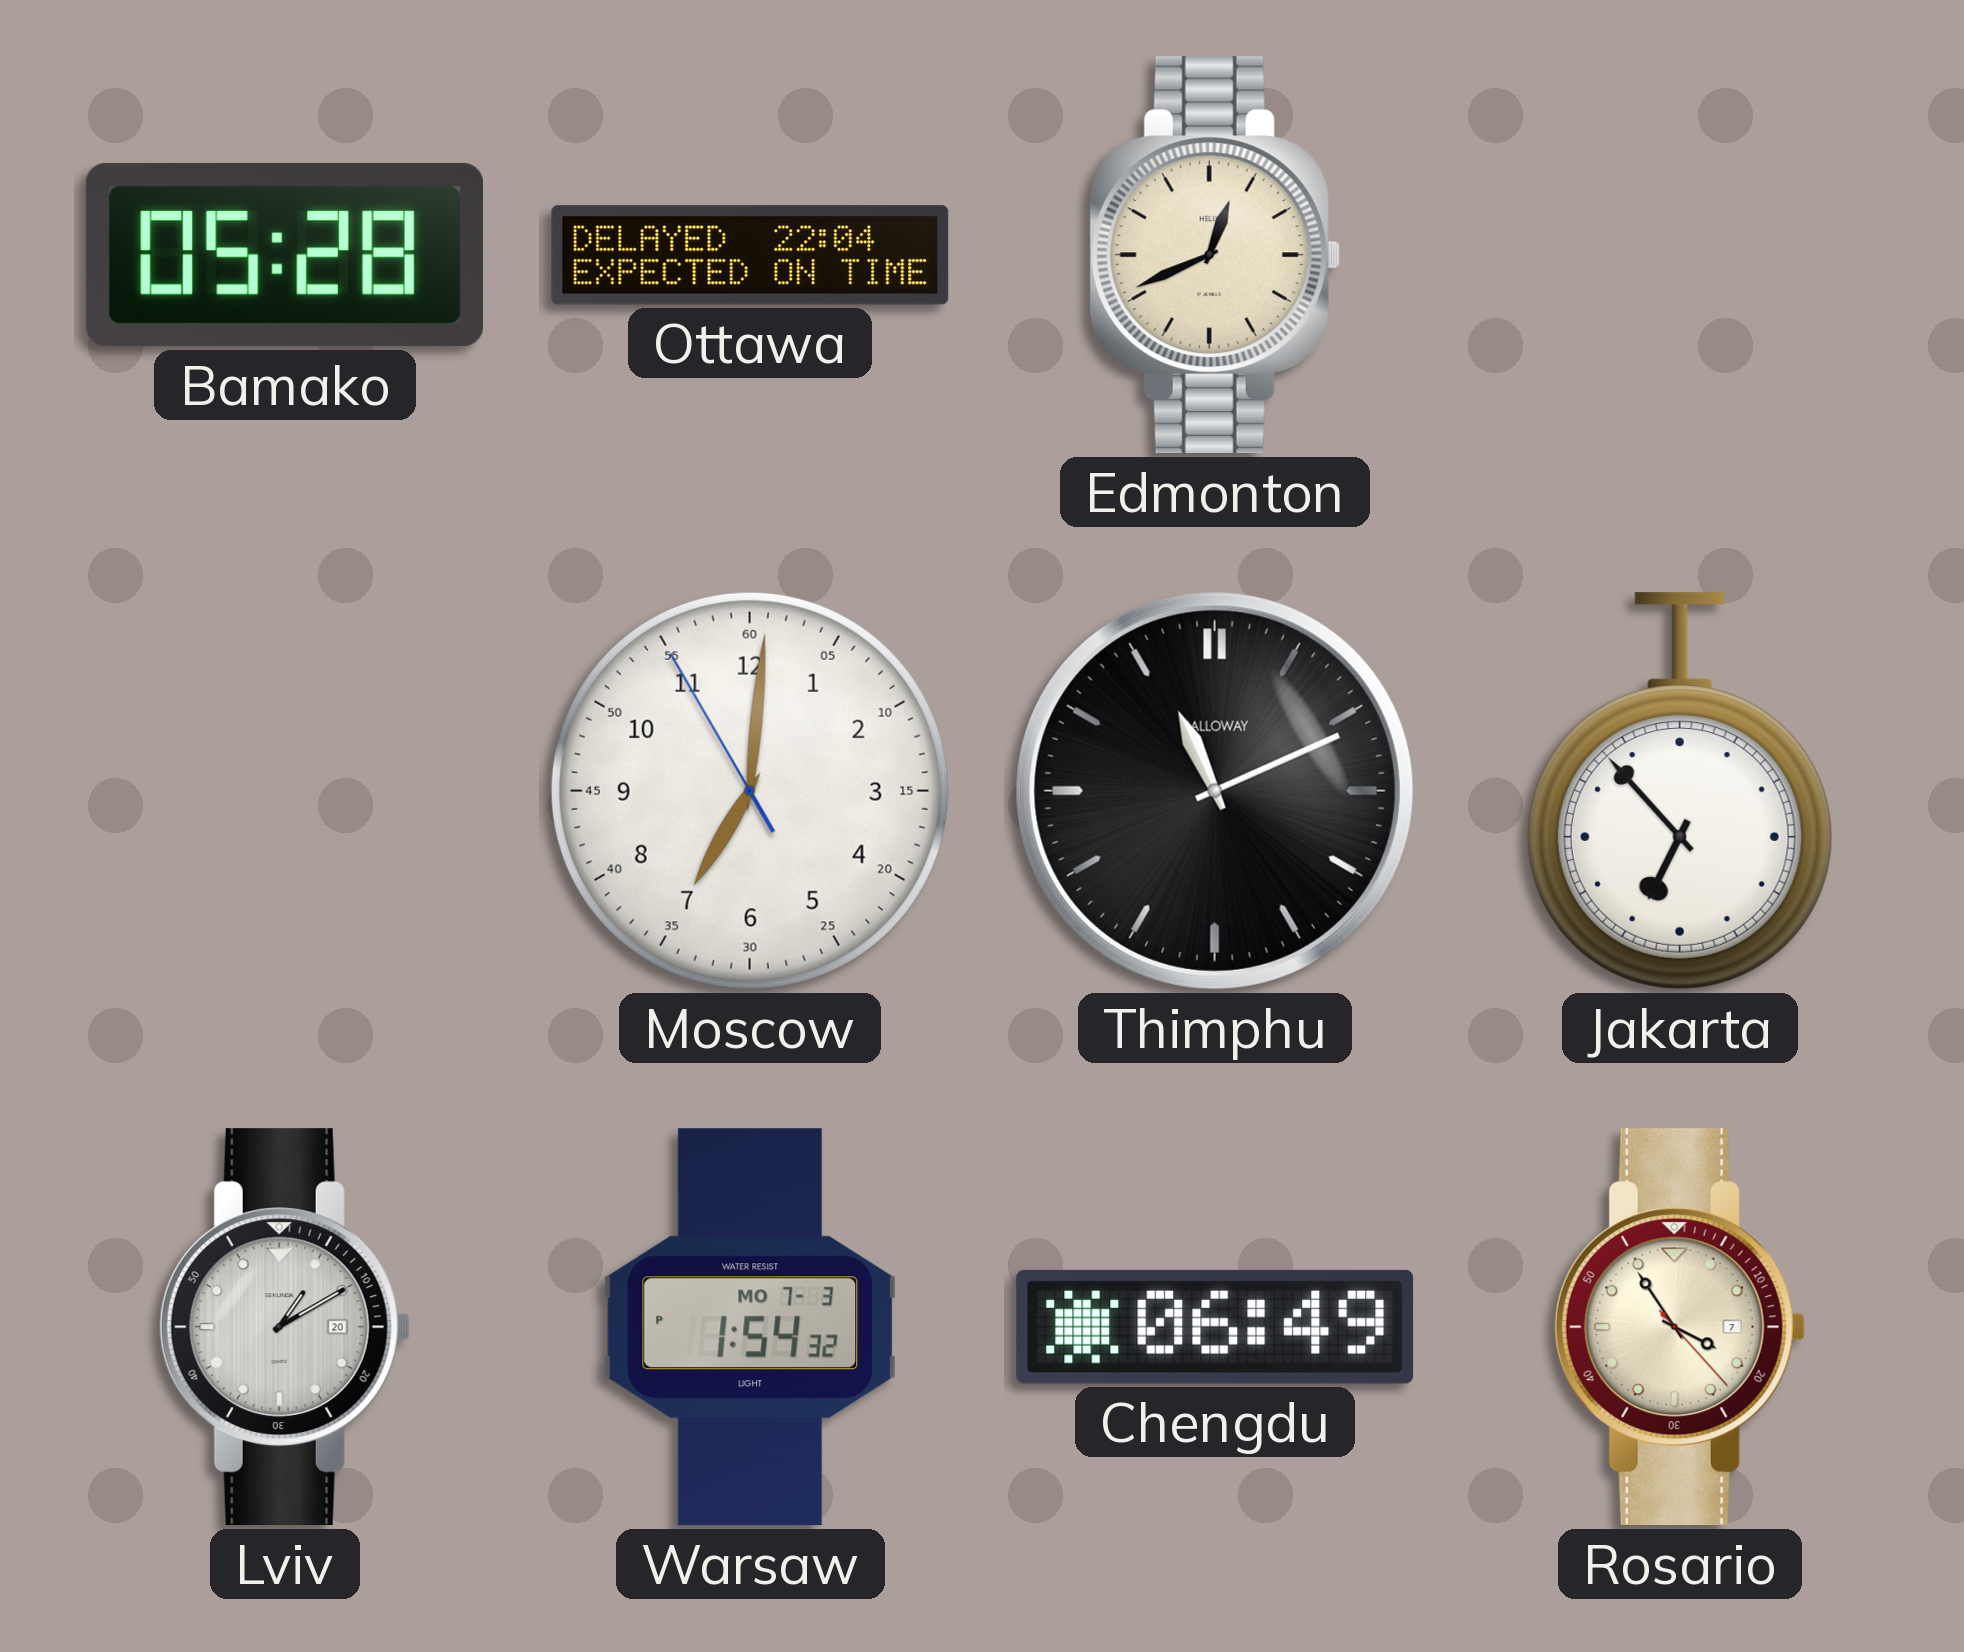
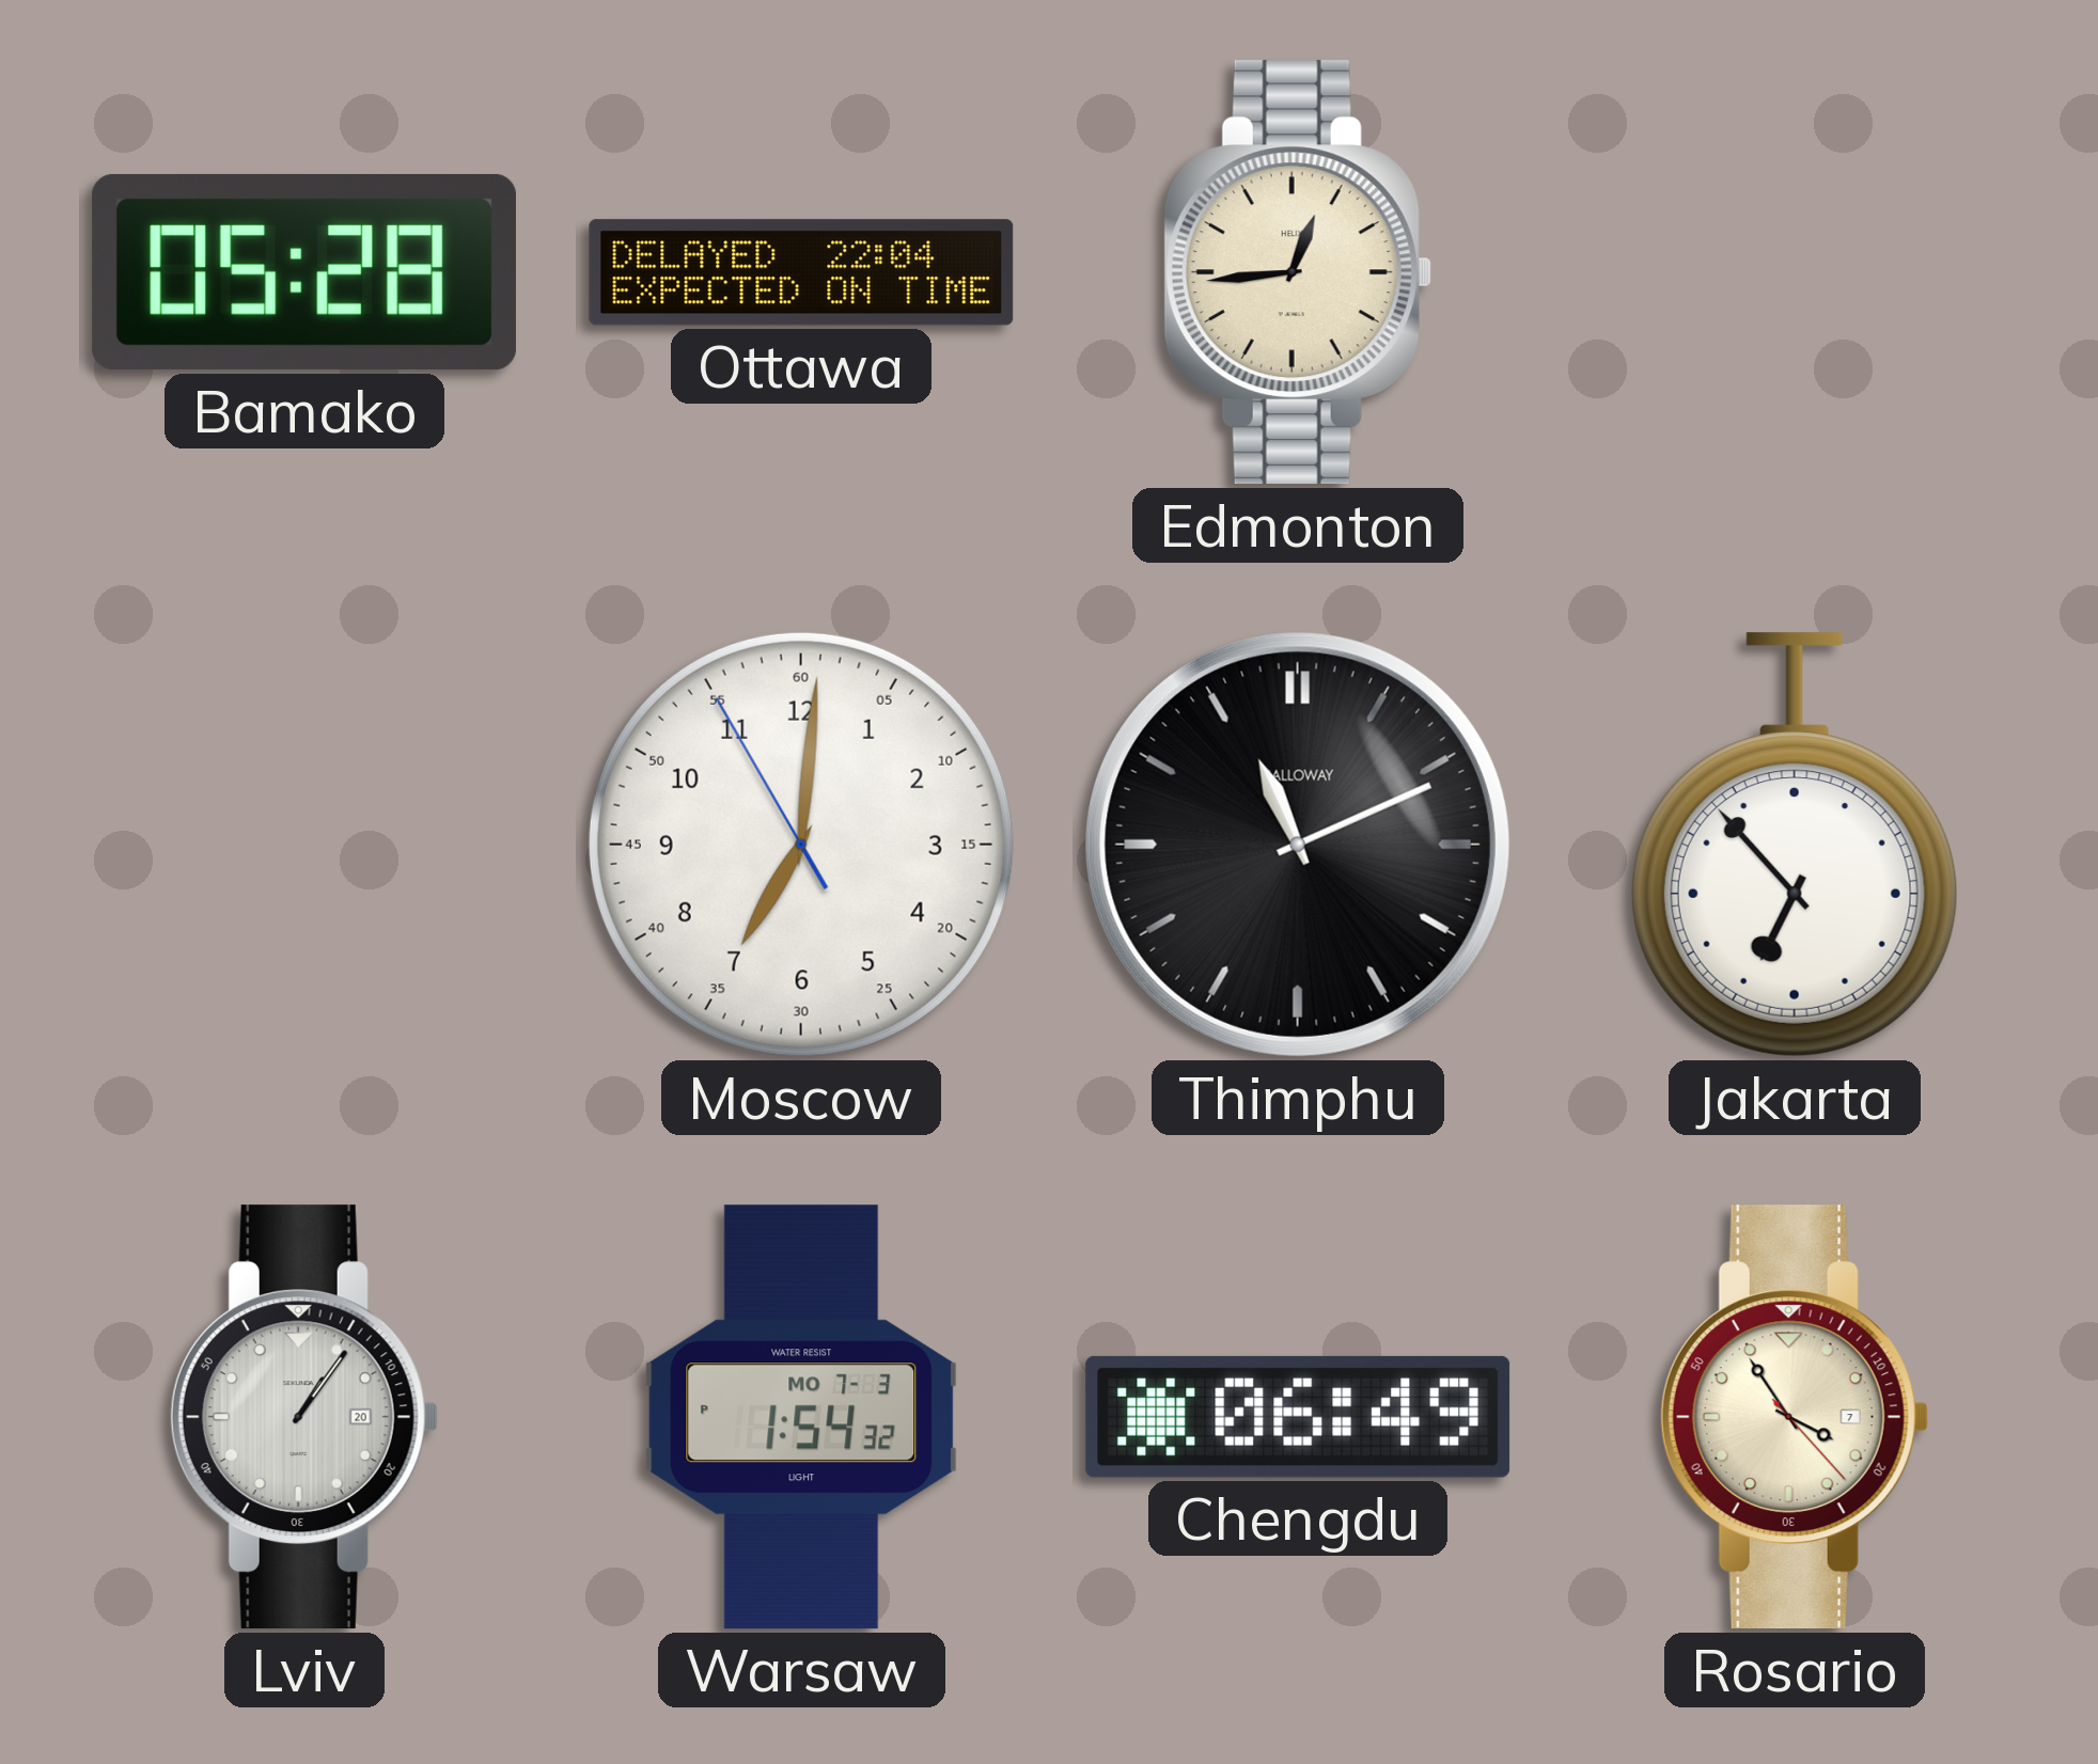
Edmonton: 12:41 -> 12:44 (1298, 272)
Lviv: 1:10 -> 1:06 (304, 1417)
